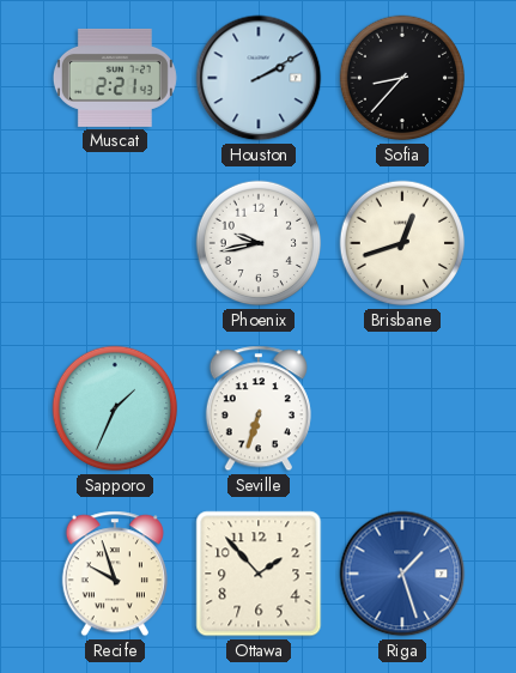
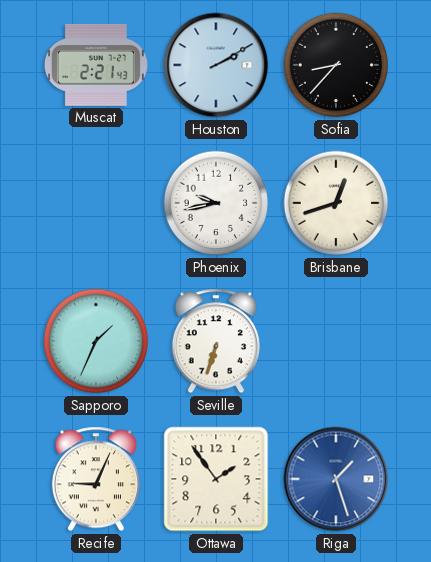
Recife: 9:57 -> 9:04 (96, 479)
Ottawa: 1:53 -> 1:54 (216, 479)
